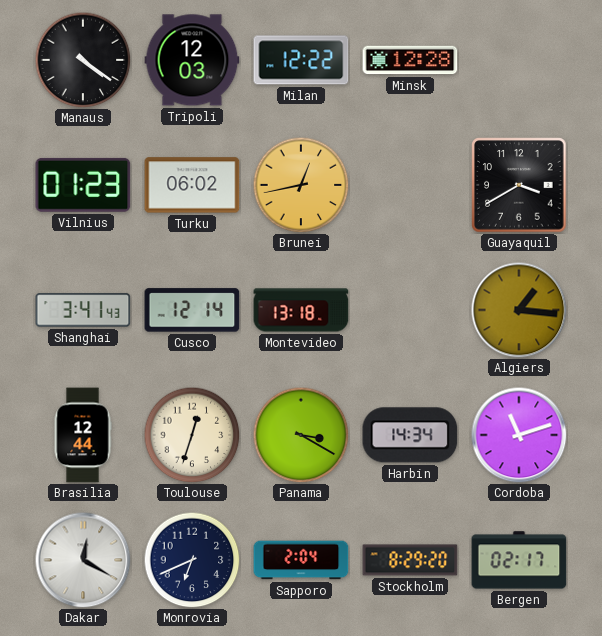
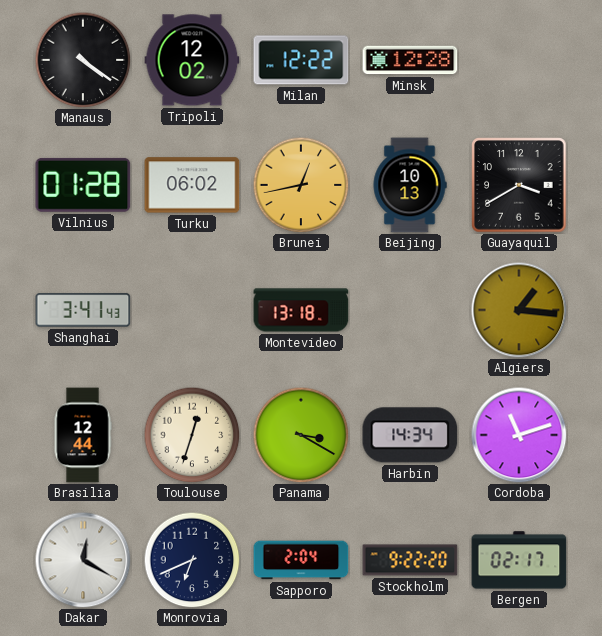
Tripoli: 12:03 -> 12:02 (192, 60)
Vilnius: 01:23 -> 01:28 (83, 185)
Beijing: none -> 10:13 (410, 185)
Cusco: 12:14 -> none (192, 310)
Stockholm: 8:29 -> 9:22 (410, 560)
